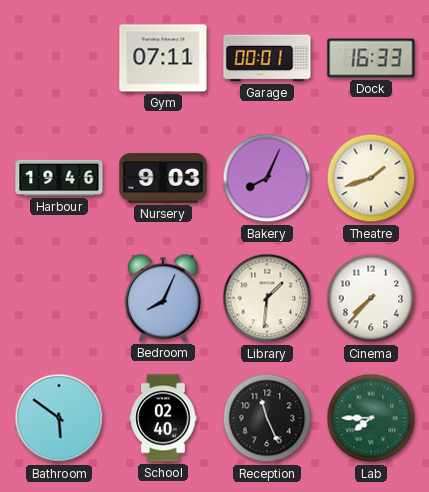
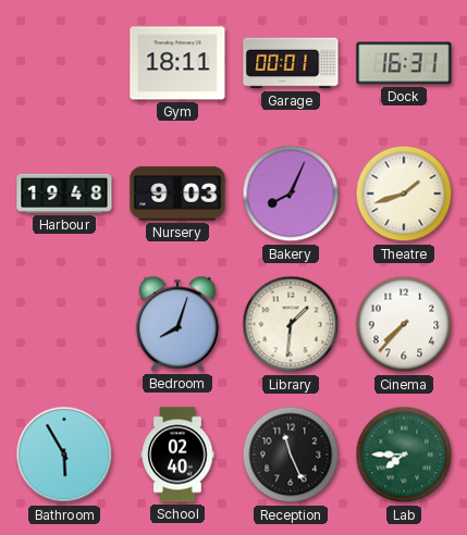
Gym: 07:11 -> 18:11 (177, 63)
Dock: 16:33 -> 16:31 (404, 63)
Harbour: 19:46 -> 19:48 (64, 194)
Bedroom: 8:04 -> 8:03 (177, 324)
Bathroom: 5:51 -> 5:55 (64, 455)
